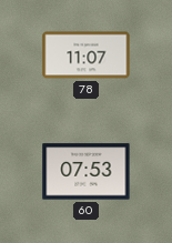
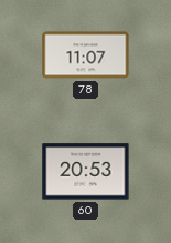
60: 07:53 -> 20:53 (86, 172)
